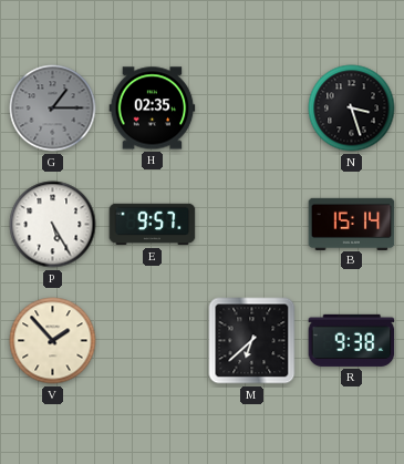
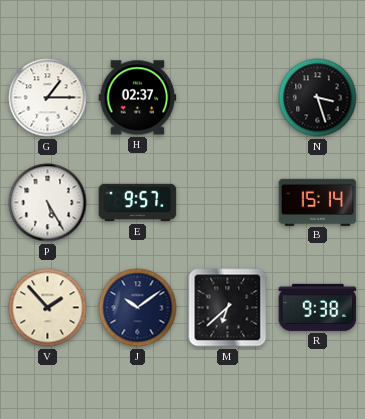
G dial: grey -> white (48, 98)
H: 02:35 -> 02:37 (138, 98)
J: none -> 10:09 (138, 308)
